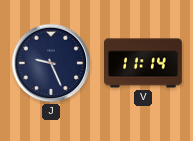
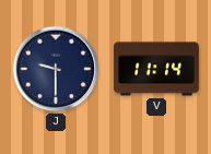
J: 9:26 -> 9:30 (56, 69)
